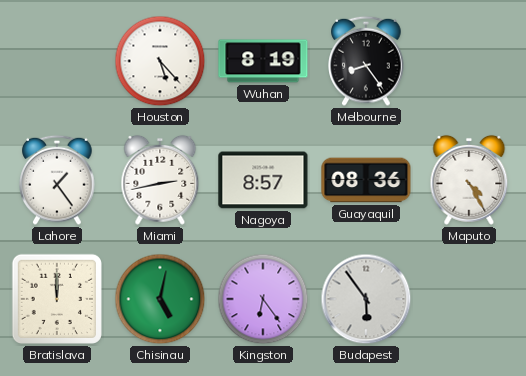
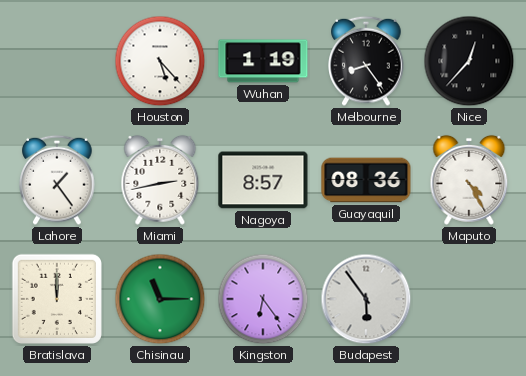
Wuhan: 8:19 -> 1:19 (263, 61)
Nice: none -> 12:37 (469, 61)
Chisinau: 5:02 -> 11:15 (160, 299)
